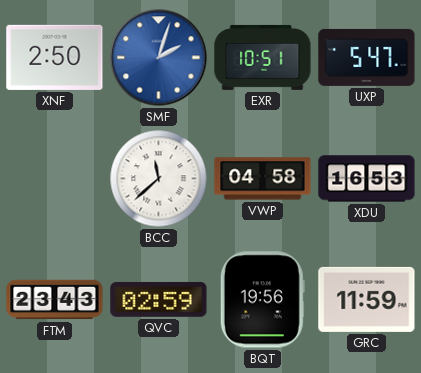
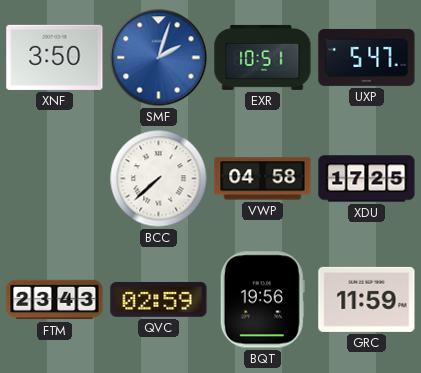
XNF: 2:50 -> 3:50 (55, 57)
BCC: 11:38 -> 7:38 (159, 179)
XDU: 16:53 -> 17:25 (367, 179)
